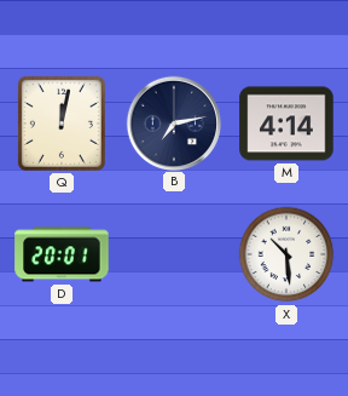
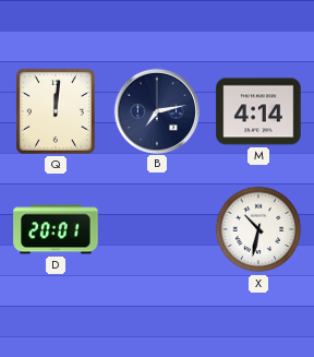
Q: 12:02 -> 12:01 (56, 111)
X: 10:29 -> 10:32 (258, 229)
